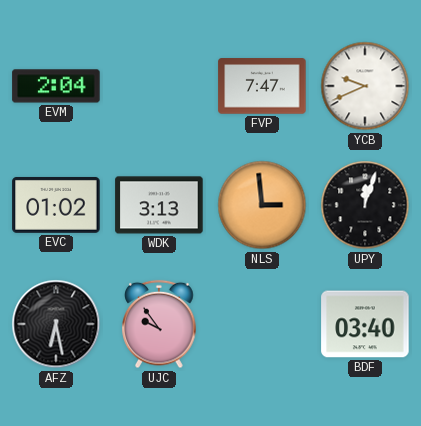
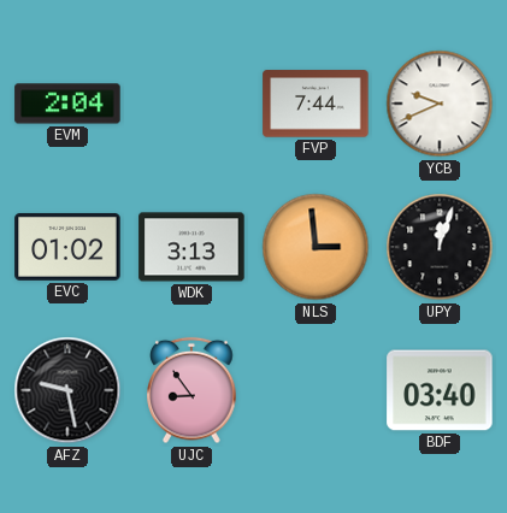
FVP: 7:47 -> 7:44 (316, 104)
AFZ: 6:28 -> 9:28 (67, 390)
UJC: 9:54 -> 8:54 (191, 390)
